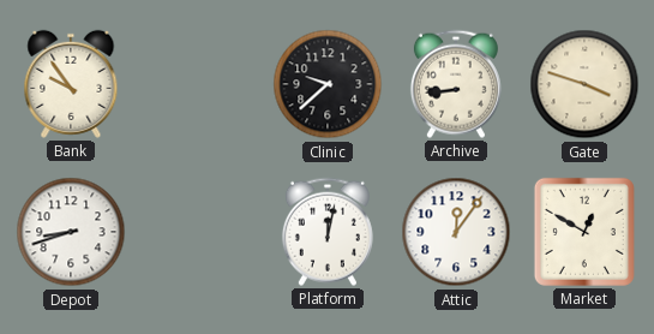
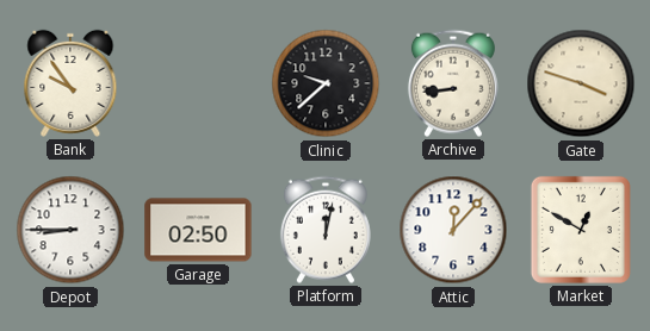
Depot: 8:42 -> 8:45 (70, 230)
Garage: none -> 02:50 (198, 230)
Attic: 12:06 -> 12:07 (453, 230)
